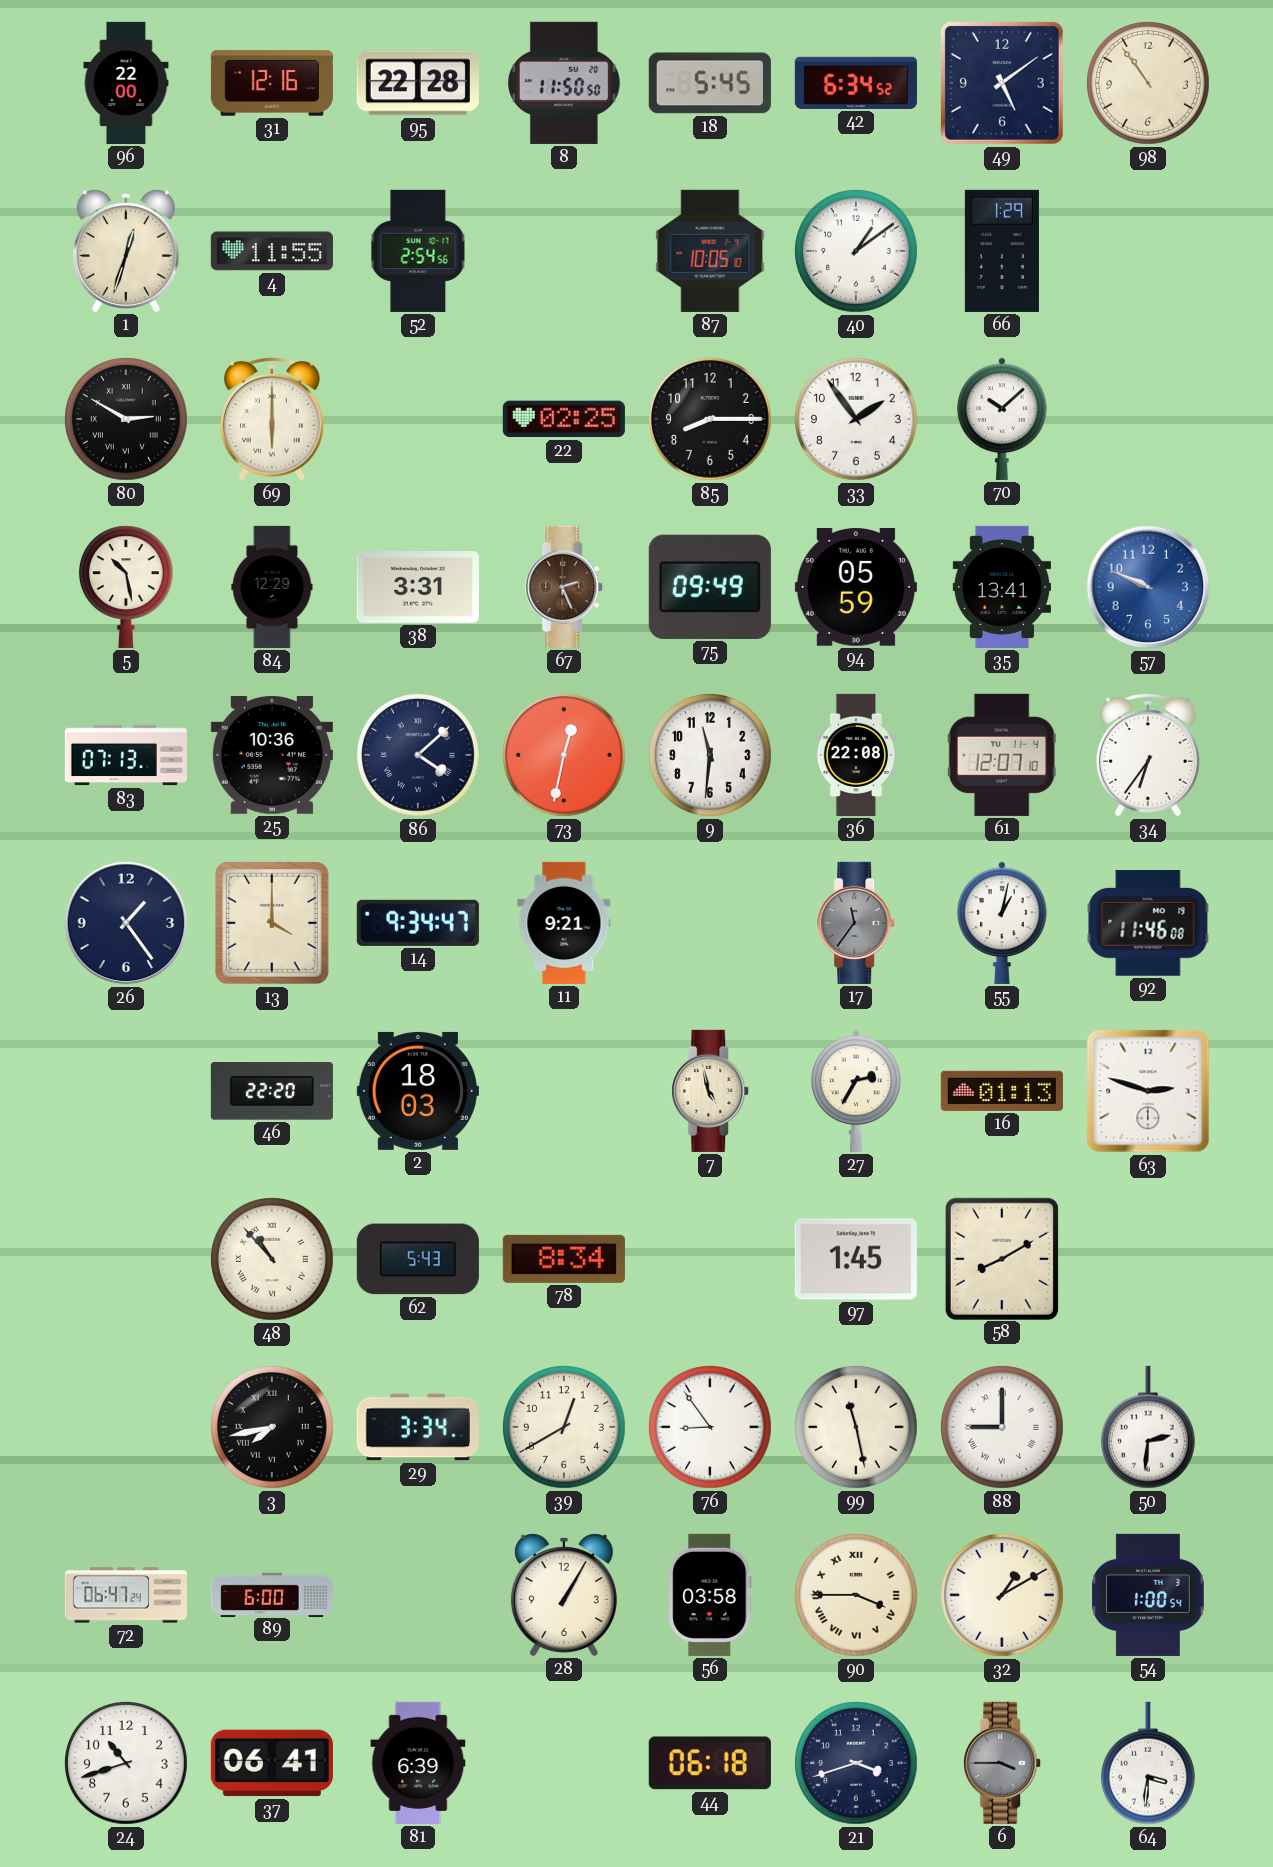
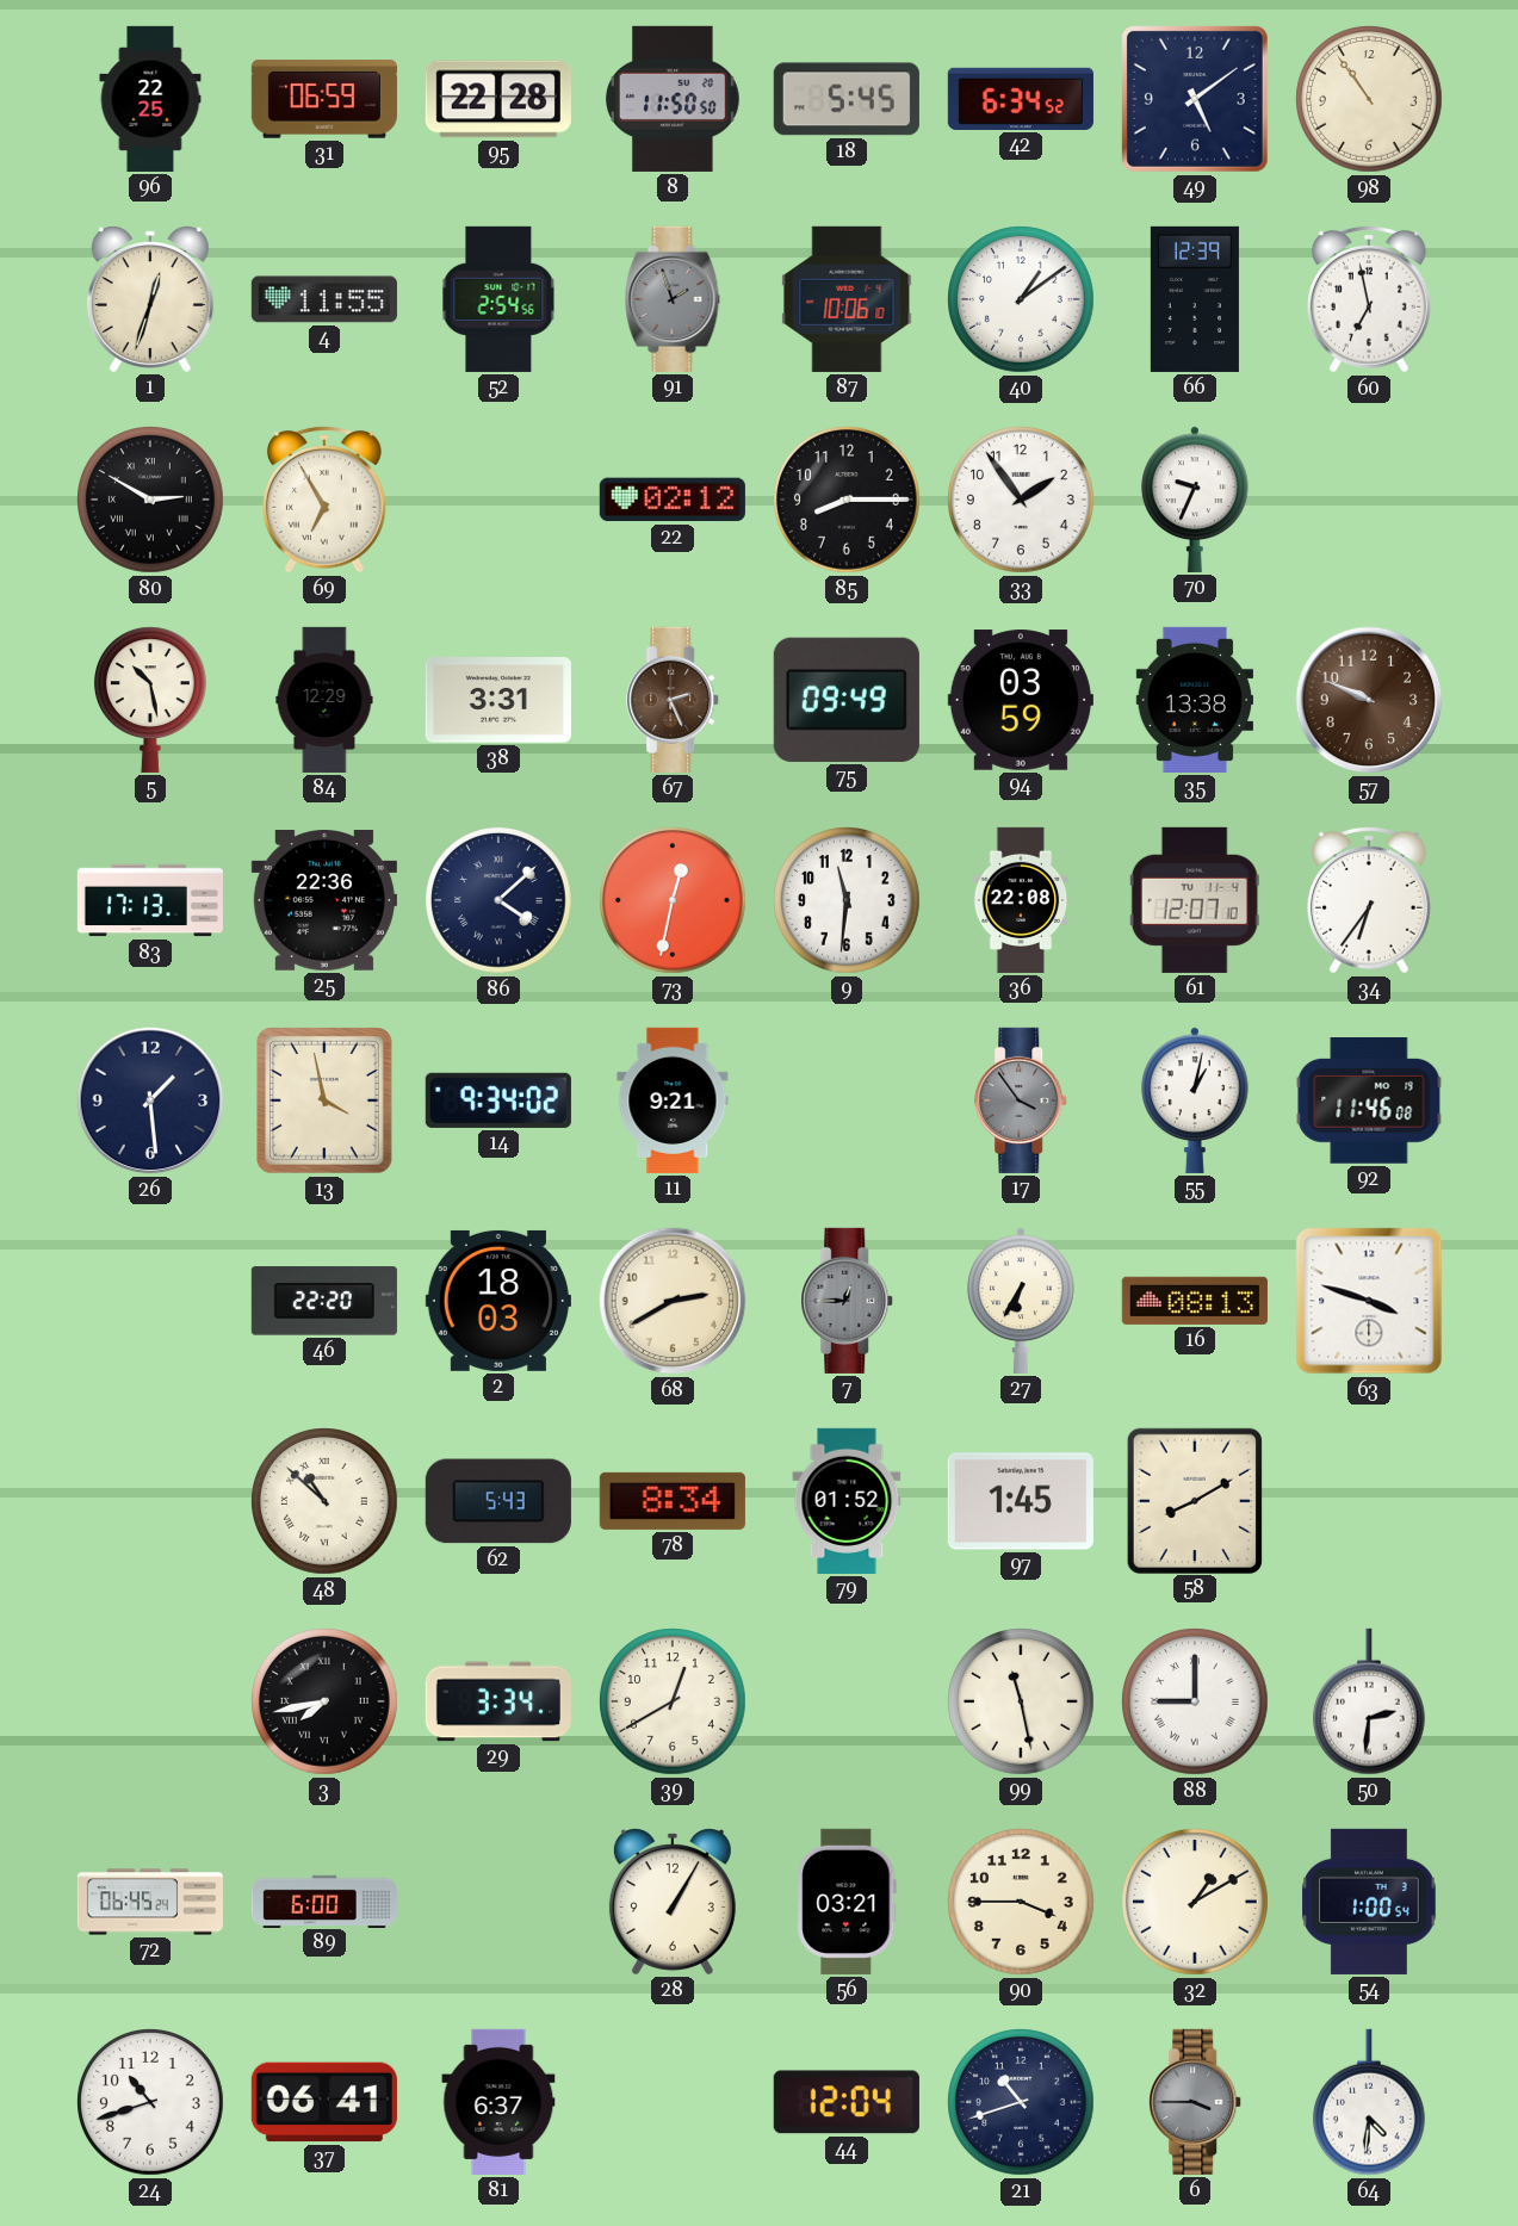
96: 22:00 -> 22:25 (150, 99)
31: 12:16 -> 06:59 (324, 99)
91: none -> 1:57 (673, 299)
87: 10:05 -> 10:06 (847, 299)
66: 1:29 -> 12:39 (1195, 299)
60: none -> 6:58 (1370, 299)
69: 6:00 -> 6:55 (326, 500)
22: 02:25 -> 02:12 (673, 500)
70: 10:08 -> 9:34 (1195, 500)
94: 05:59 -> 03:59 (1021, 700)
35: 13:41 -> 13:38 (1194, 700)
57 dial: blue -> brown (1369, 700)
83: 07:13 -> 17:13 (150, 900)
25: 10:36 -> 22:36 (324, 901)
26: 1:24 -> 1:29 (150, 1100)
13: 4:00 -> 3:58 (326, 1100)
14: 9:34:47 -> 9:34:02 (498, 1100)
17: 11:36 -> 3:54 (1022, 1100)
68: none -> 2:40 (673, 1301)
7: 4:58 -> 12:45 (848, 1301)
7 dial: cream -> grey (848, 1301)
27: 2:35 -> 6:35 (1021, 1301)
16: 01:13 -> 08:13 (1195, 1301)
63: 2:48 -> 3:48 (1369, 1301)
48: 10:53 -> 10:52 (326, 1502)
79: none -> 01:52 (847, 1501)
76: 8:54 -> none (711, 1428)
72: 06:47 -> 06:45 (150, 1902)
56: 03:58 -> 03:21 (847, 1902)
90 numerals: Roman -> Arabic (1022, 1903)
81: 6:39 -> 6:37 (498, 2102)
44: 06:18 -> 12:04 (847, 2102)
21: 3:42 -> 10:42 (1022, 2103)
64: 3:31 -> 4:31 (1369, 2102)
